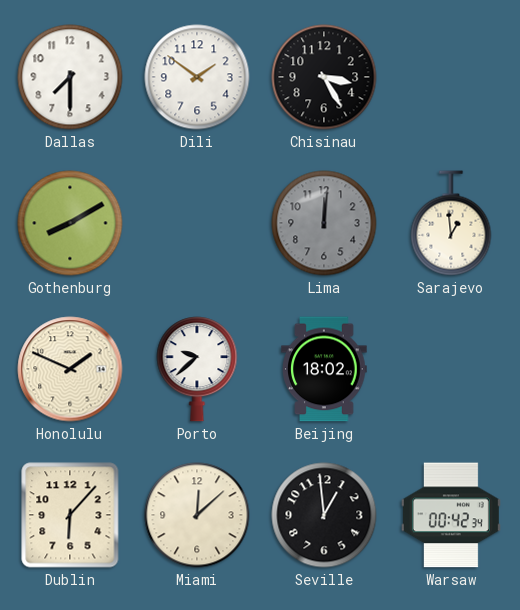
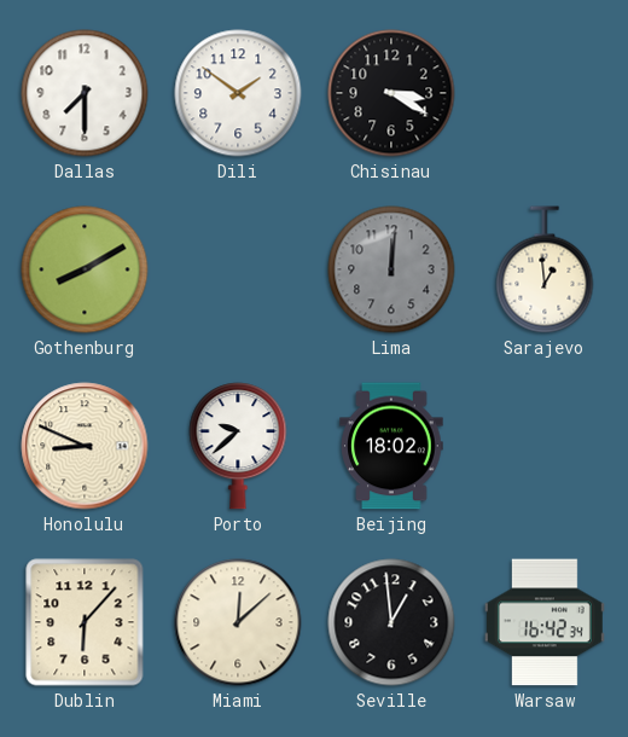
Chisinau: 3:25 -> 3:20 (391, 93)
Honolulu: 1:49 -> 8:49 (85, 446)
Warsaw: 00:42 -> 16:42 (545, 622)
